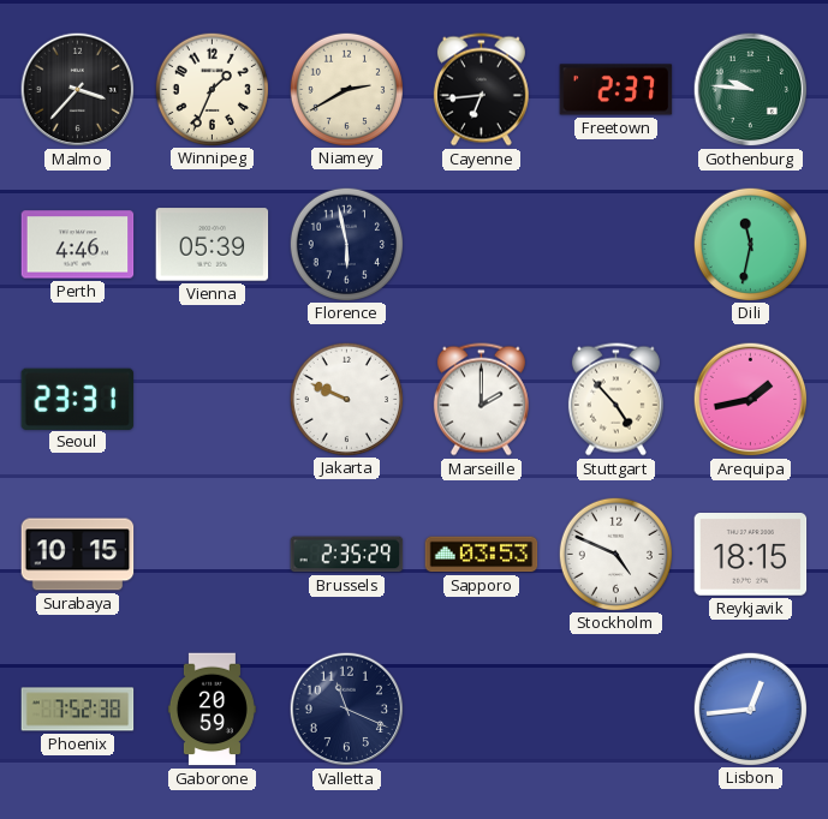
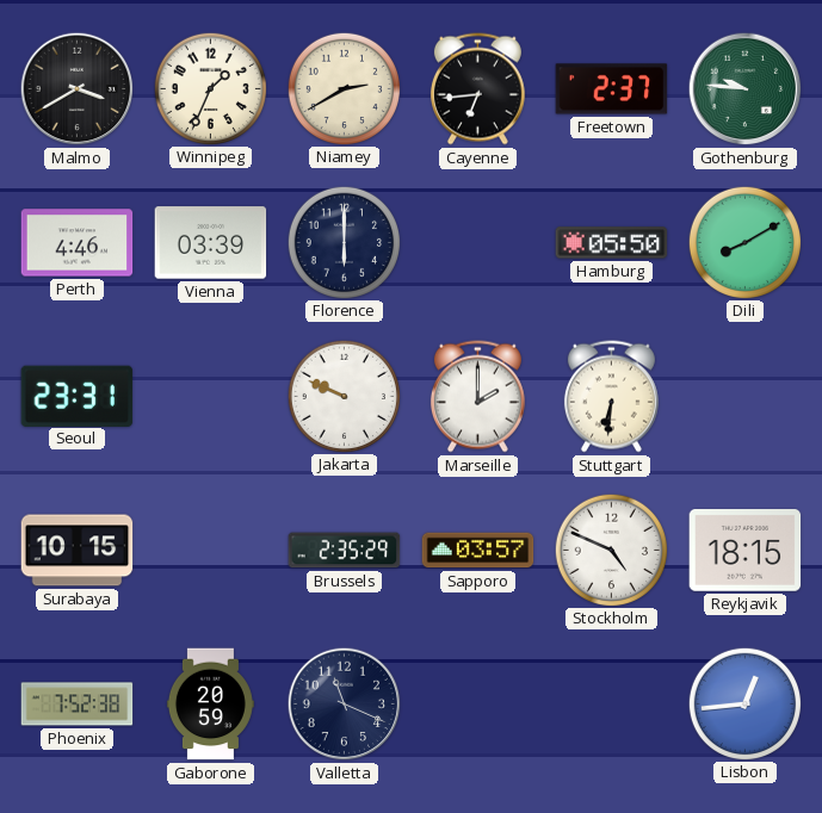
Malmo: 3:37 -> 3:40 (78, 89)
Vienna: 05:39 -> 03:39 (211, 243)
Florence: 5:58 -> 6:00 (344, 242)
Hamburg: none -> 05:50 (612, 243)
Dili: 11:32 -> 8:10 (744, 242)
Stuttgart: 4:53 -> 6:31 (611, 397)
Arequipa: 1:43 -> none (751, 400)
Sapporo: 03:53 -> 03:57 (478, 551)
